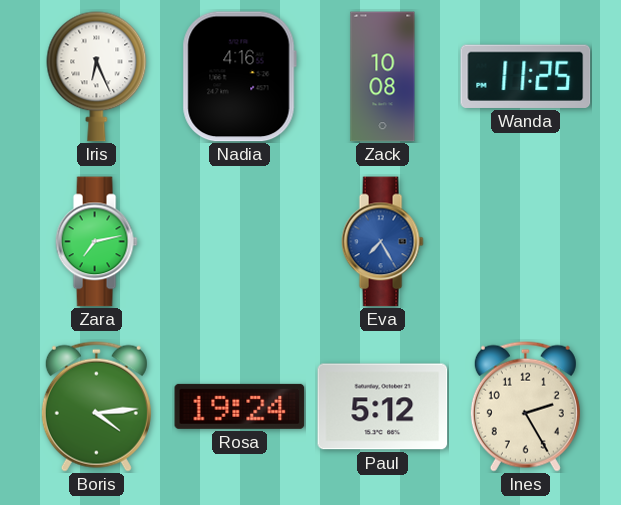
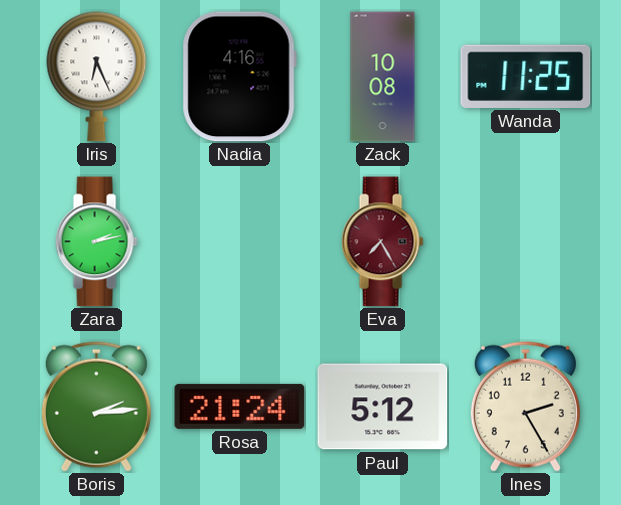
Zara: 7:13 -> 2:13 (96, 242)
Eva dial: blue -> burgundy (382, 242)
Boris: 4:14 -> 2:14 (96, 406)
Rosa: 19:24 -> 21:24 (240, 406)
